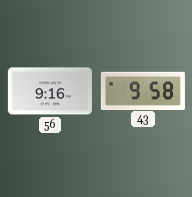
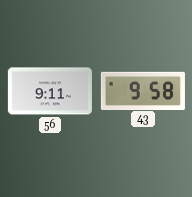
56: 9:16 -> 9:11 (50, 91)
